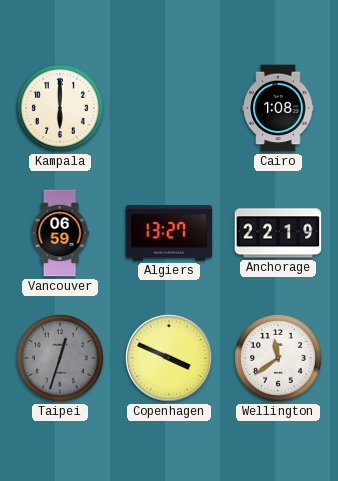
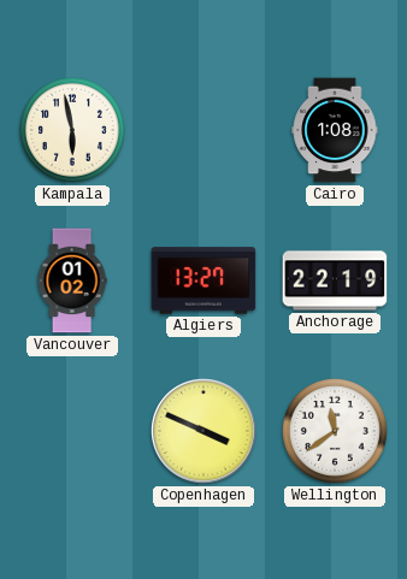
Kampala: 6:00 -> 5:58 (72, 130)
Vancouver: 06:59 -> 01:02 (72, 280)
Taipei: 12:33 -> none (60, 358)
